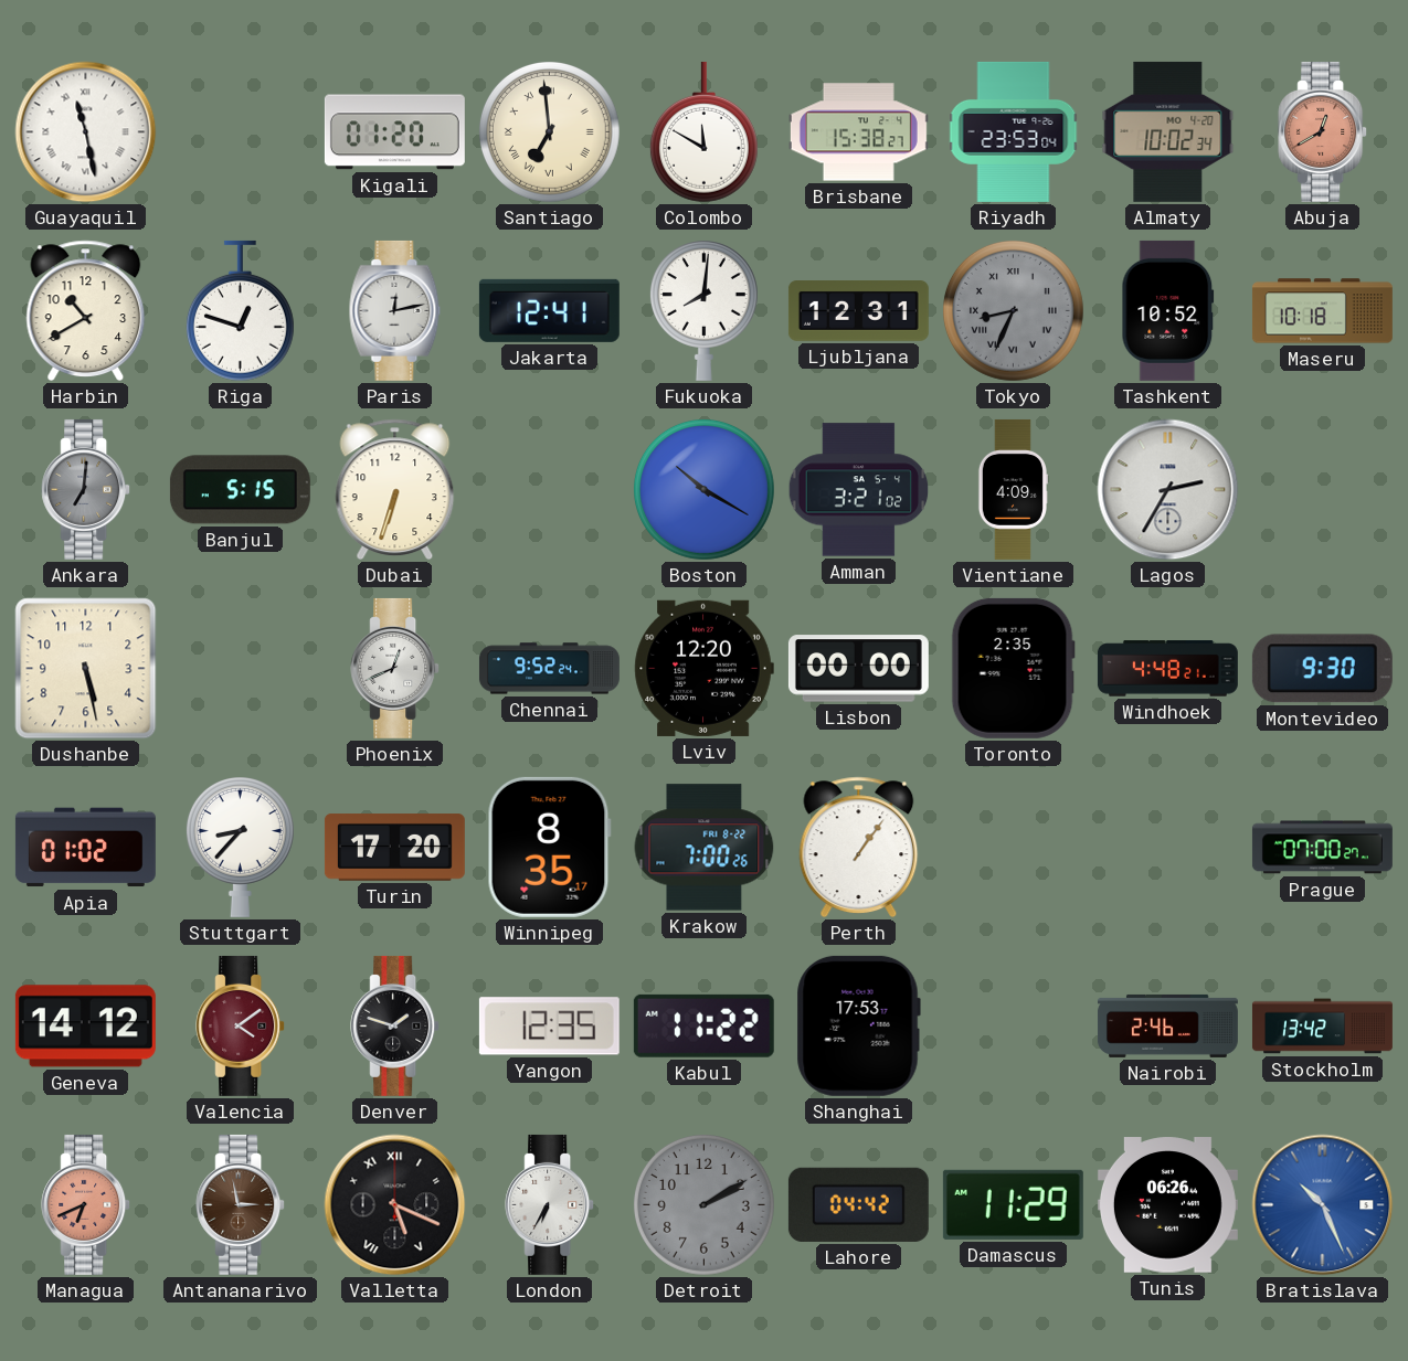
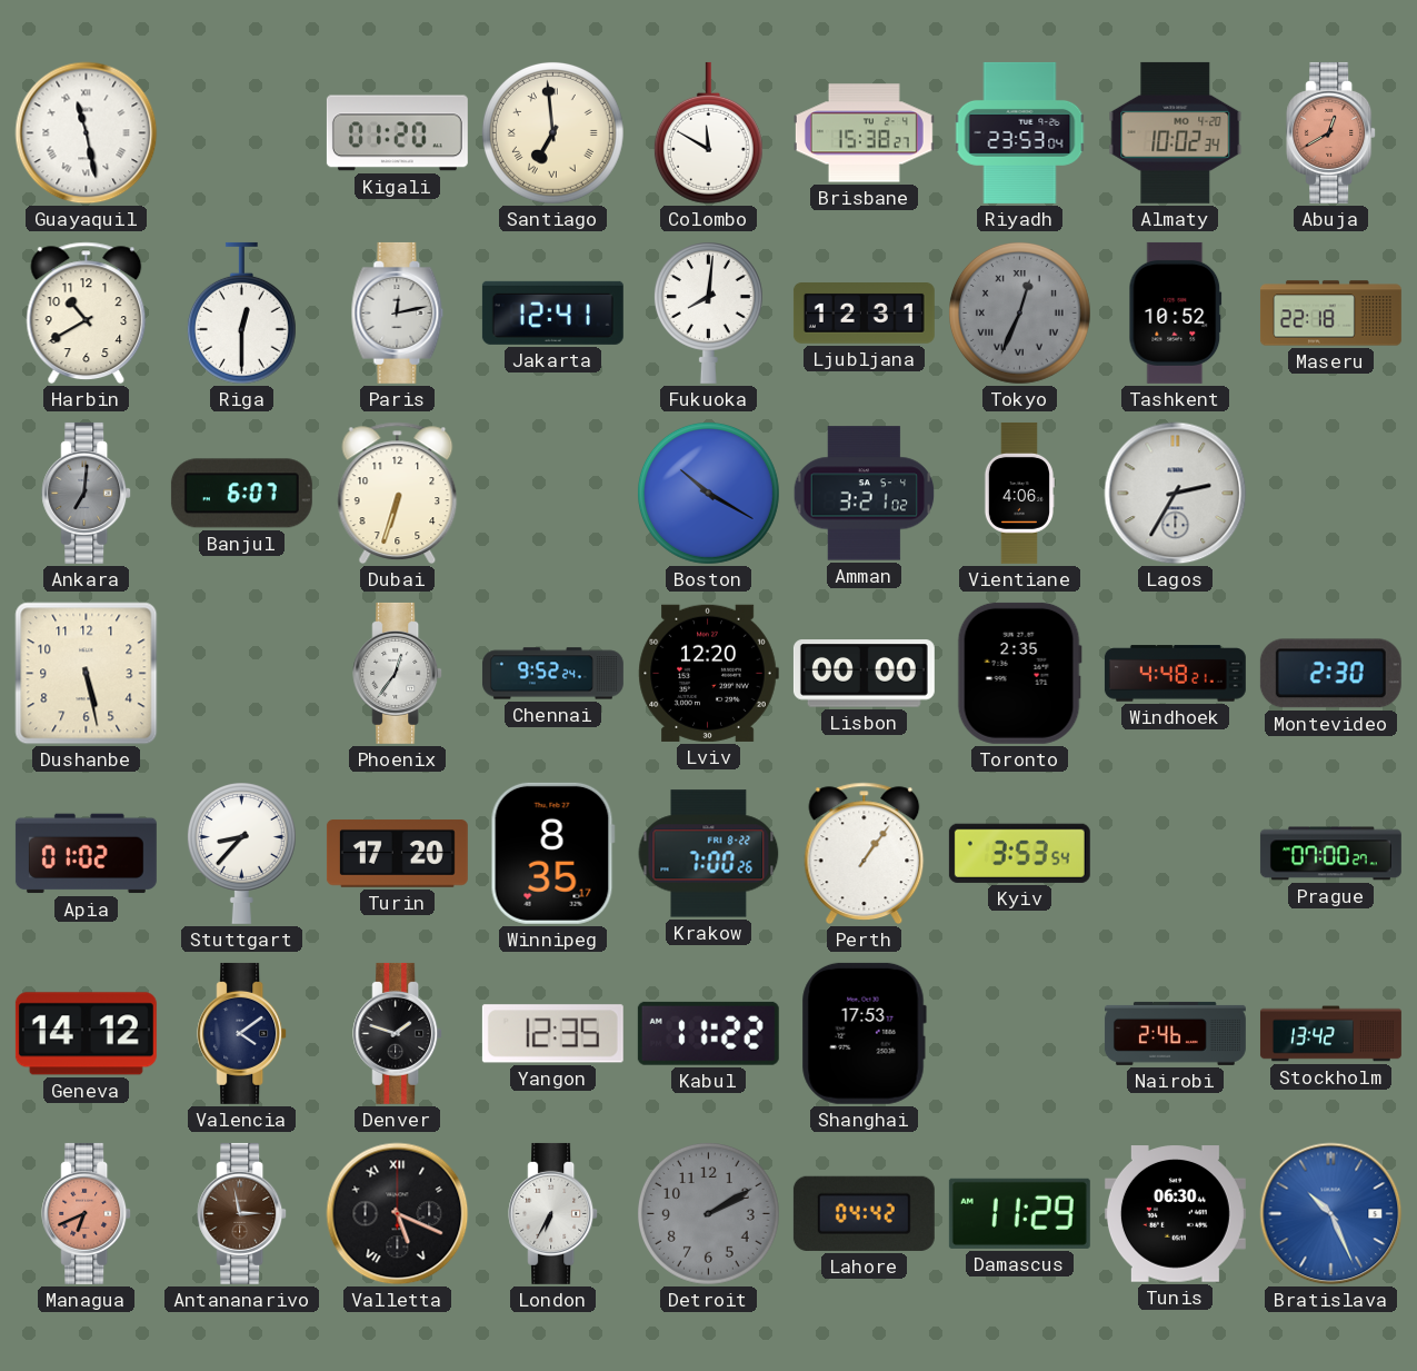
Riga: 12:48 -> 12:30 (241, 314)
Tokyo: 8:34 -> 12:34 (1019, 312)
Maseru: 10:18 -> 22:18 (1330, 314)
Banjul: 5:15 -> 6:07 (241, 494)
Vientiane: 4:09 -> 4:06 (1018, 493)
Phoenix: 12:41 -> 12:36 (398, 673)
Montevideo: 9:30 -> 2:30 (1330, 674)
Kyiv: none -> 3:53 (1019, 853)
Valencia dial: burgundy -> navy (242, 1033)
Tunis: 06:26 -> 06:30 (1175, 1214)
